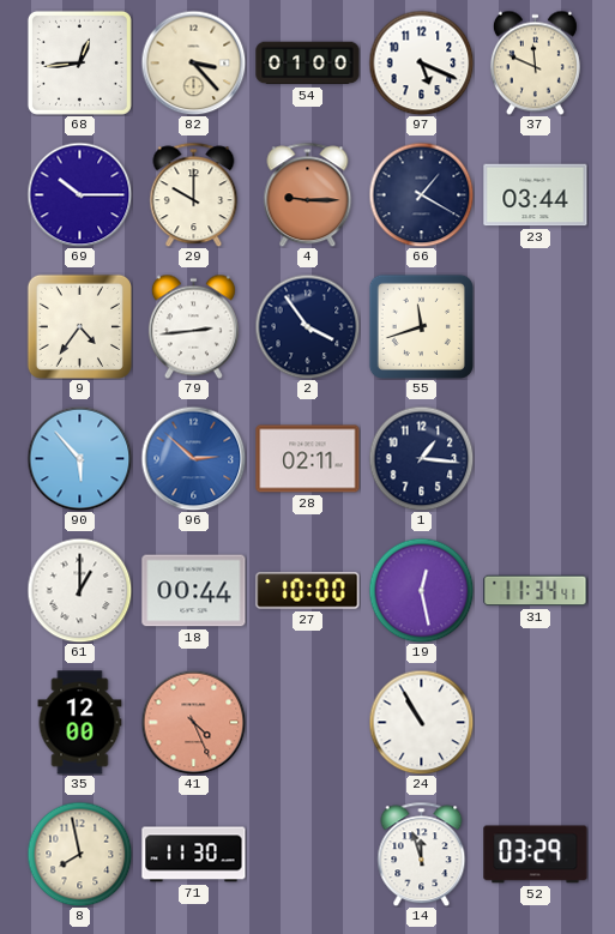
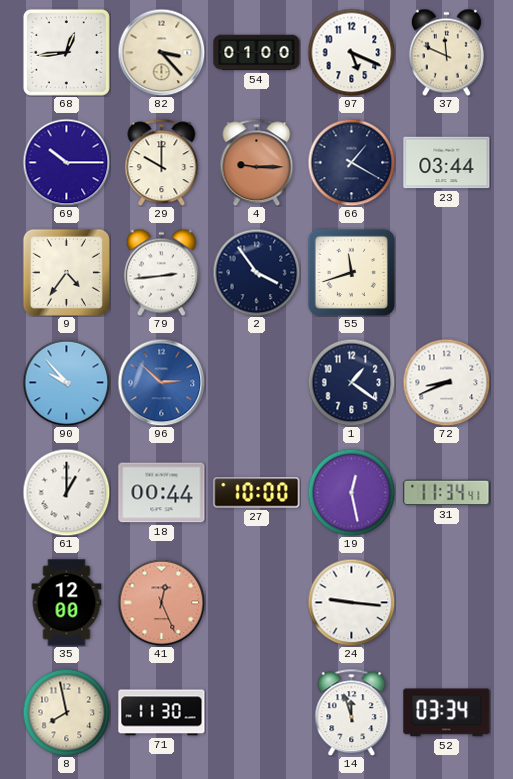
90: 5:53 -> 9:53 (66, 382)
28: 02:11 -> none (308, 459)
1: 1:16 -> 1:21 (351, 382)
72: none -> 8:41 (446, 382)
41: 4:26 -> 12:26 (161, 602)
24: 10:55 -> 9:16 (351, 602)
52: 03:29 -> 03:34 (447, 713)
